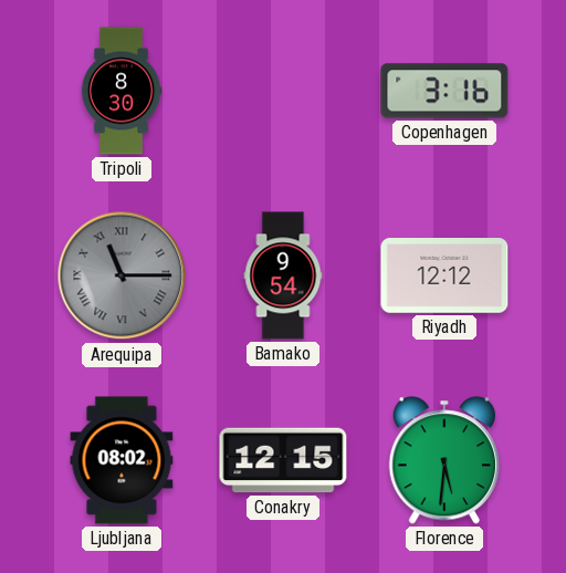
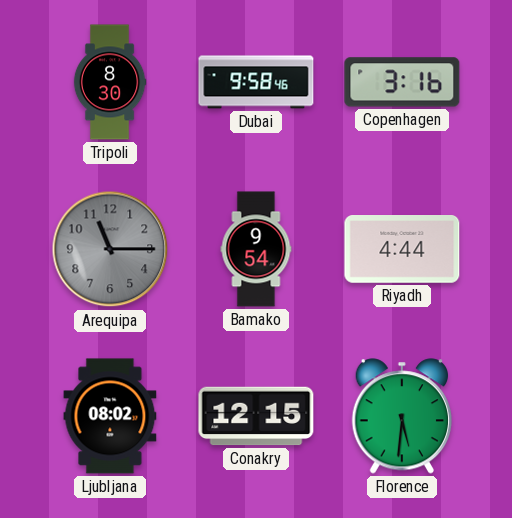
Dubai: none -> 9:58 (256, 82)
Arequipa numerals: Roman -> Arabic (110, 249)
Riyadh: 12:12 -> 4:44 (402, 250)
